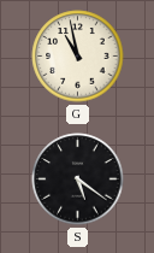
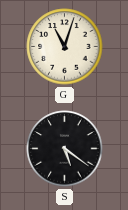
G: 10:58 -> 11:03 (65, 47)
